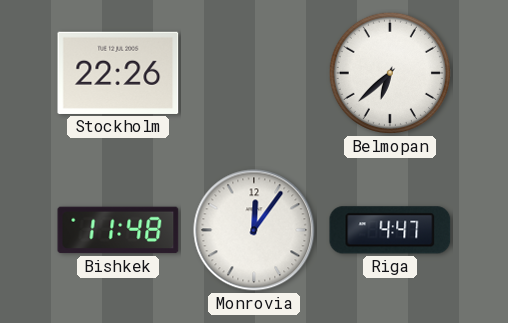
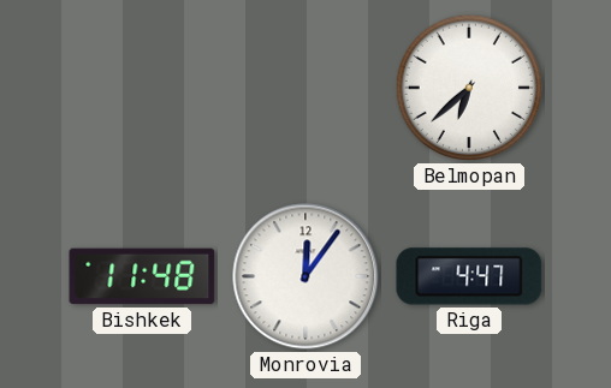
Stockholm: 22:26 -> none (118, 73)
